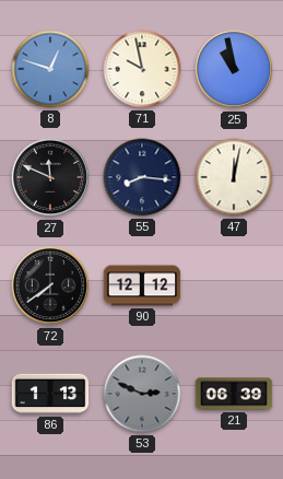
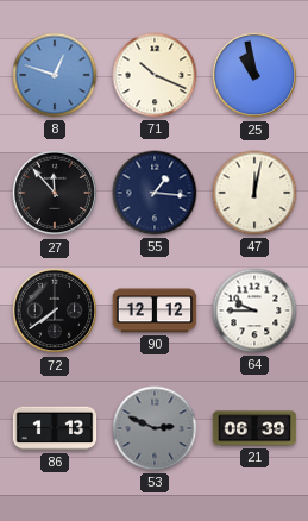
71: 9:58 -> 10:19 (155, 75)
27: 11:49 -> 11:53 (55, 193)
55: 8:16 -> 1:16 (155, 193)
64: none -> 9:45 (254, 310)
